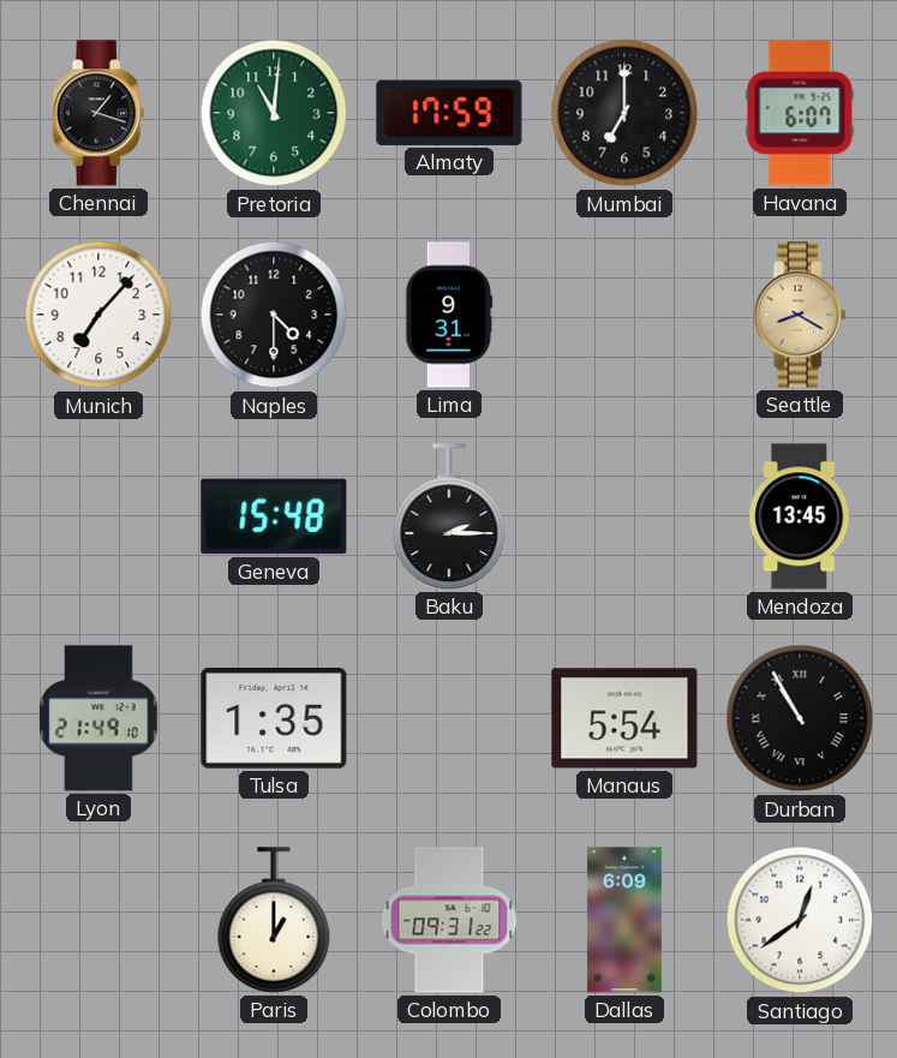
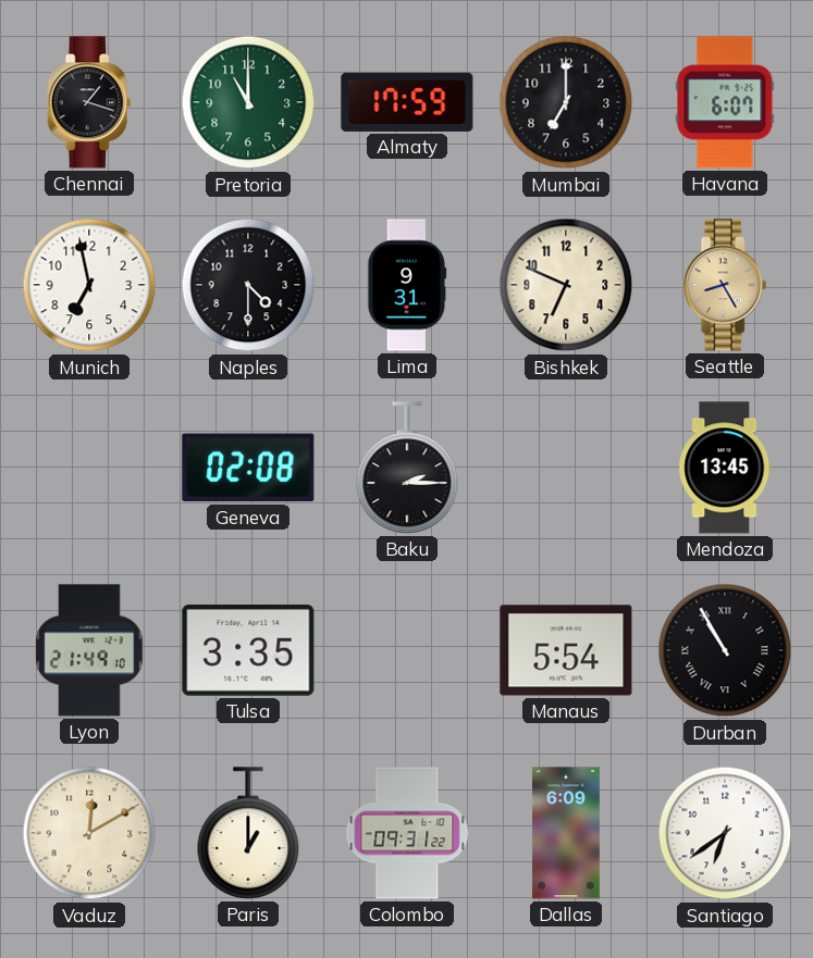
Pretoria: 11:01 -> 11:00 (248, 102)
Munich: 7:07 -> 6:58 (89, 285)
Bishkek: none -> 6:49 (566, 285)
Seattle: 8:20 -> 8:25 (725, 285)
Geneva: 15:48 -> 02:08 (248, 468)
Tulsa: 1:35 -> 3:35 (248, 651)
Vaduz: none -> 12:10 (89, 833)
Santiago: 12:39 -> 6:39 (725, 833)
